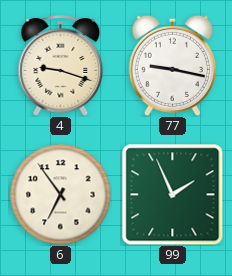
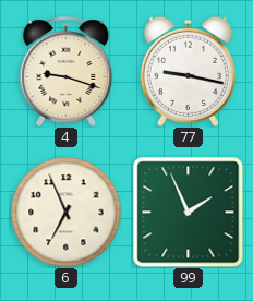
6: 6:54 -> 6:56 (67, 213)
